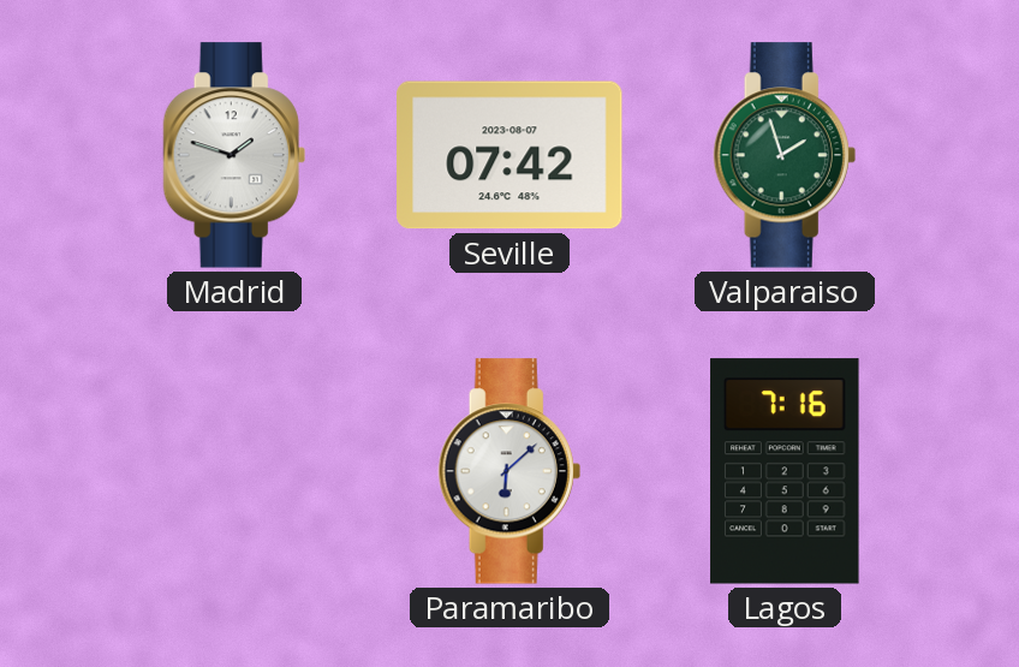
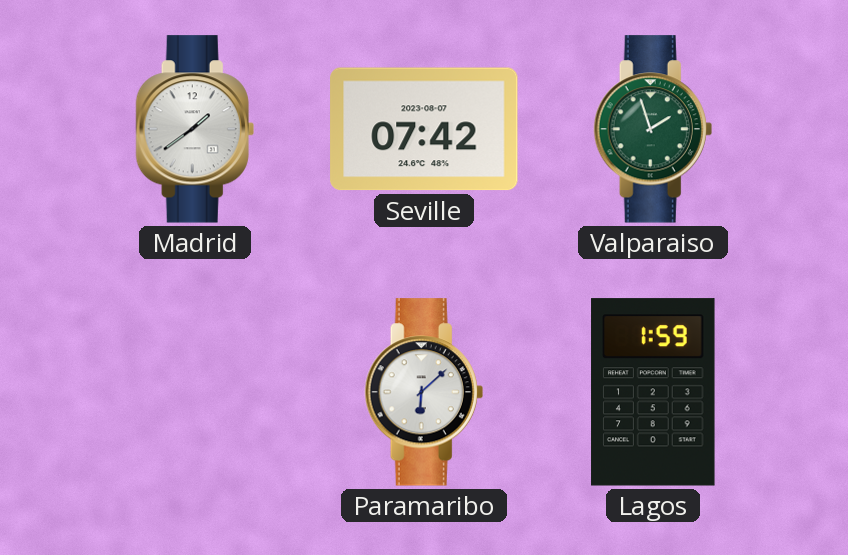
Madrid: 1:48 -> 1:39 (195, 129)
Lagos: 7:16 -> 1:59 (653, 392)
